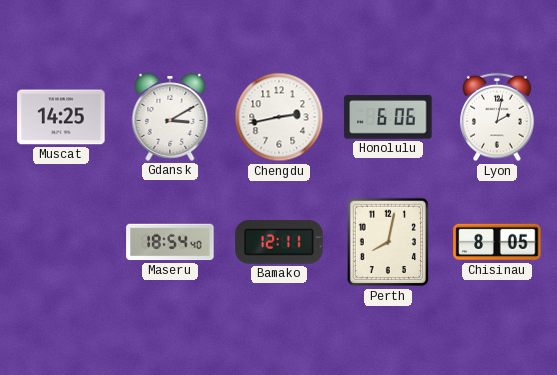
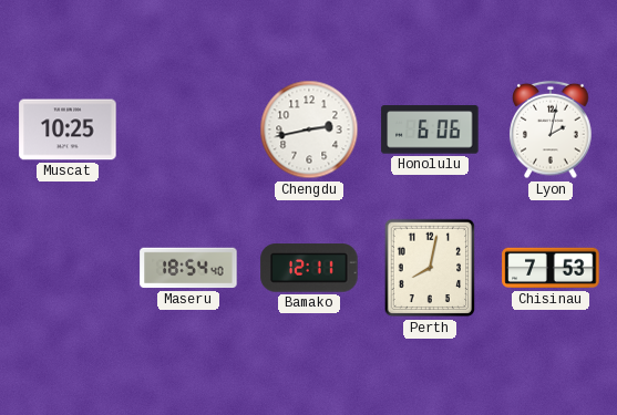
Muscat: 14:25 -> 10:25 (68, 129)
Gdansk: 3:10 -> none (170, 117)
Chisinau: 8:05 -> 7:53 (551, 268)
